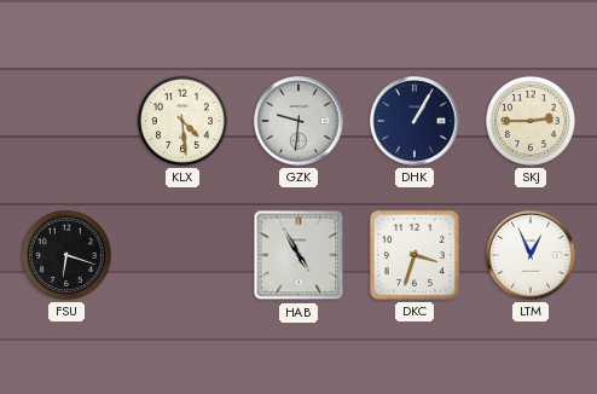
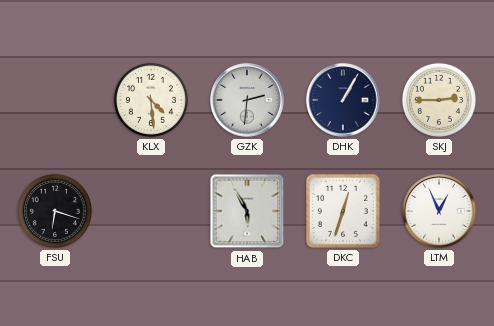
GZK: 9:31 -> 2:31 (247, 100)
HAB: 4:55 -> 5:55 (247, 211)
DKC: 3:33 -> 12:33 (343, 211)
